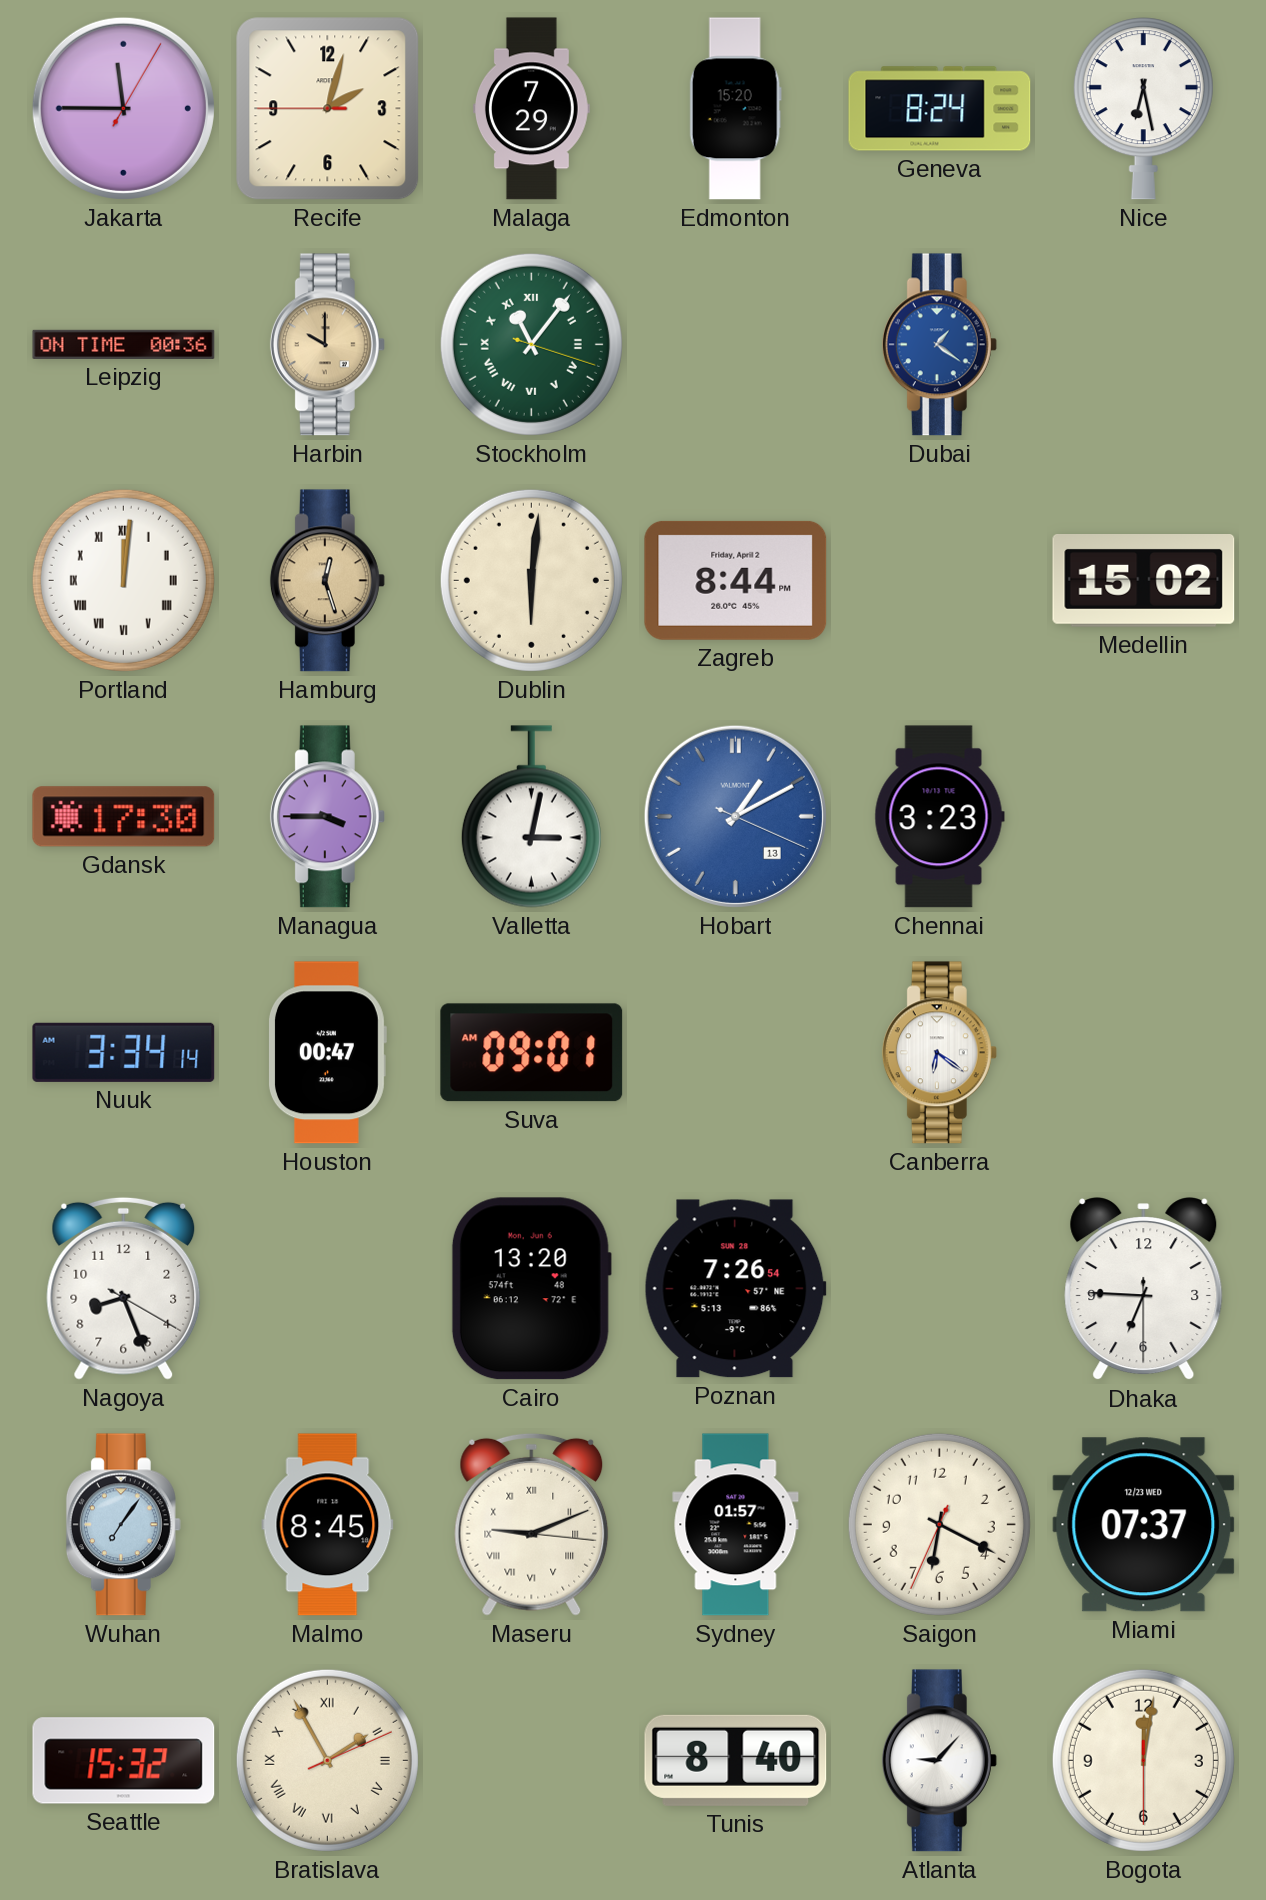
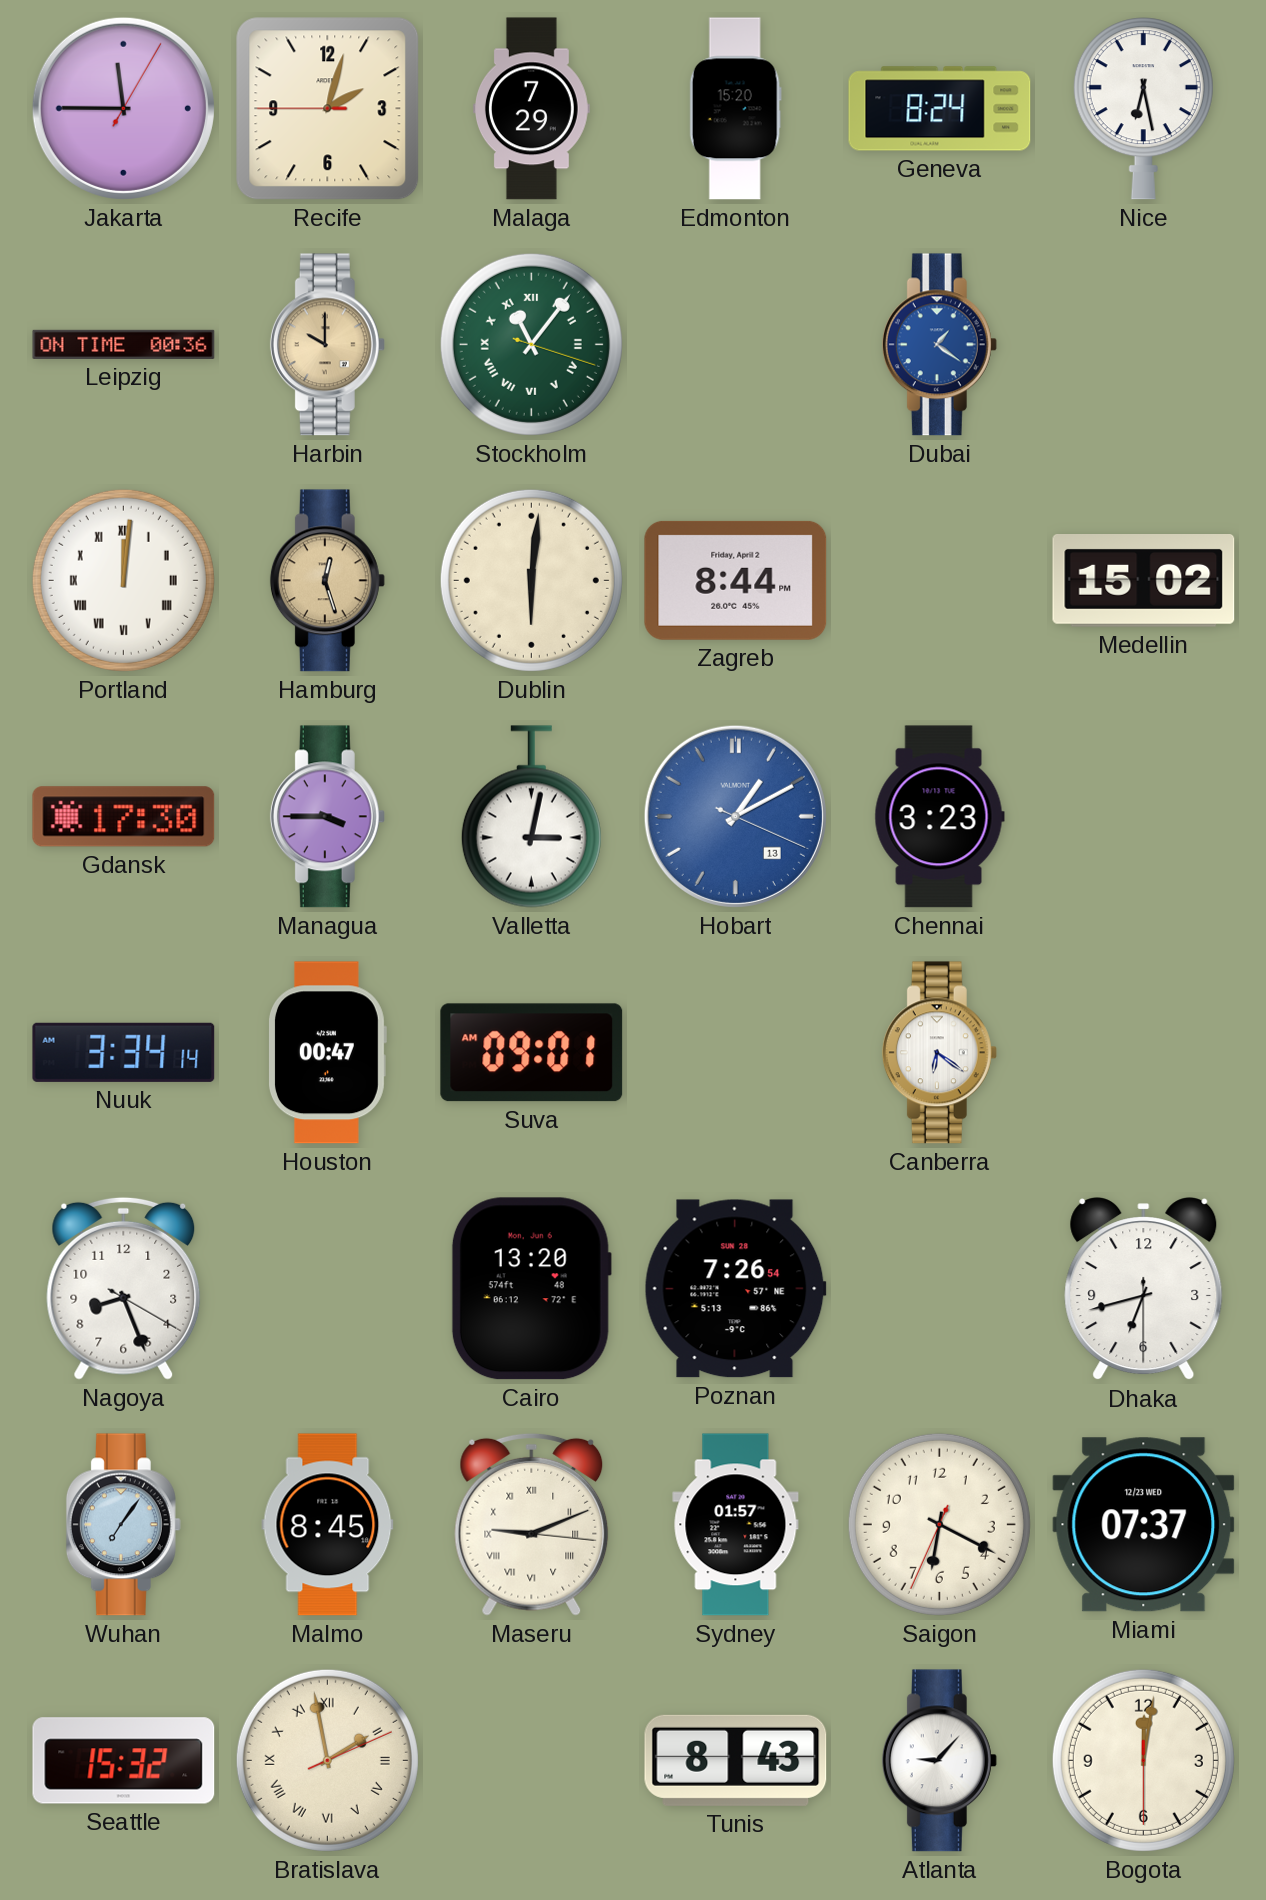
Dhaka: 6:45 -> 6:42 (1144, 1289)
Bratislava: 1:55 -> 1:58 (327, 1760)
Tunis: 8:40 -> 8:43 (736, 1760)
